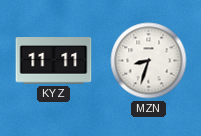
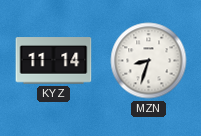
KYZ: 11:11 -> 11:14 (54, 61)
